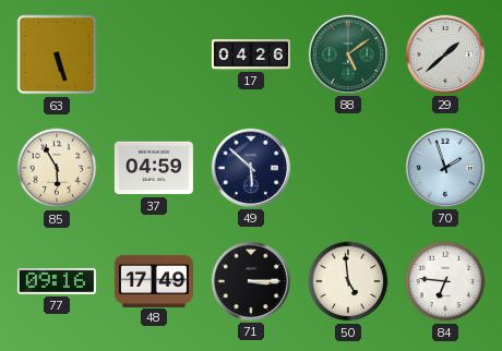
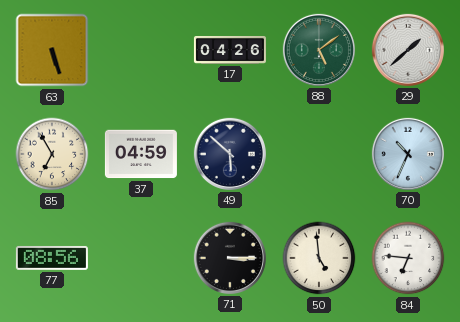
85: 5:55 -> 6:55 (52, 154)
70: 1:57 -> 10:34 (408, 154)
77: 09:16 -> 08:56 (52, 258)
48: 17:49 -> none (154, 280)
